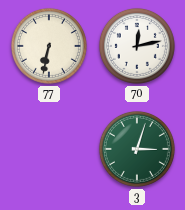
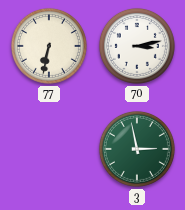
70: 12:13 -> 3:13 (137, 46)
3: 3:03 -> 2:58 (137, 149)
